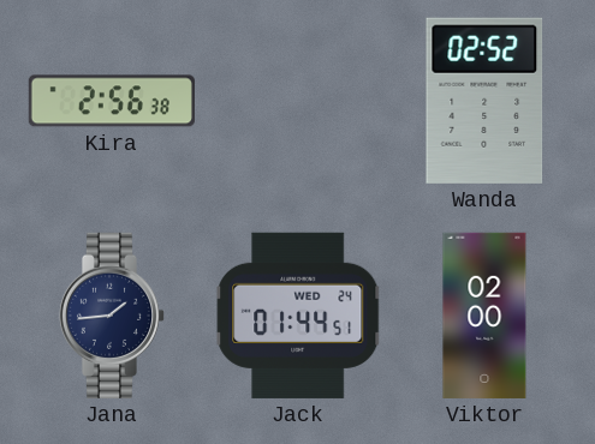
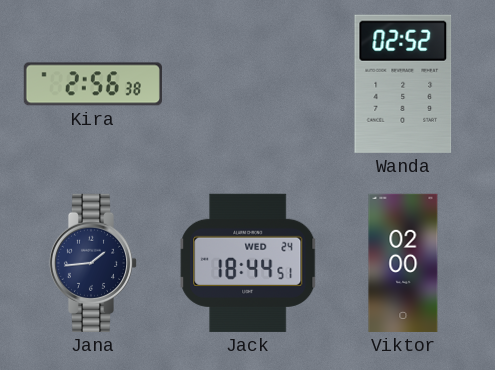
Jack: 01:44 -> 18:44 (248, 263)
